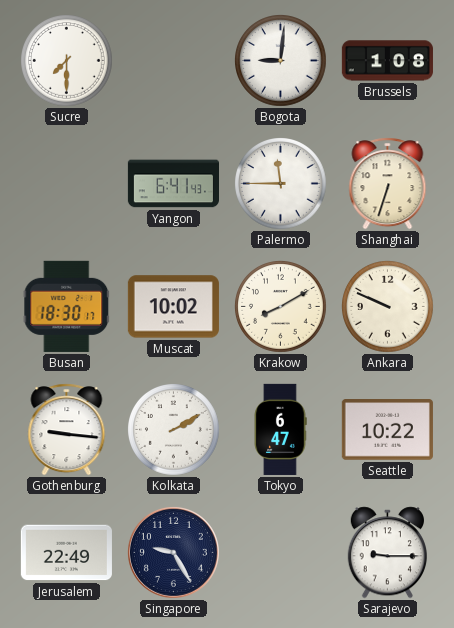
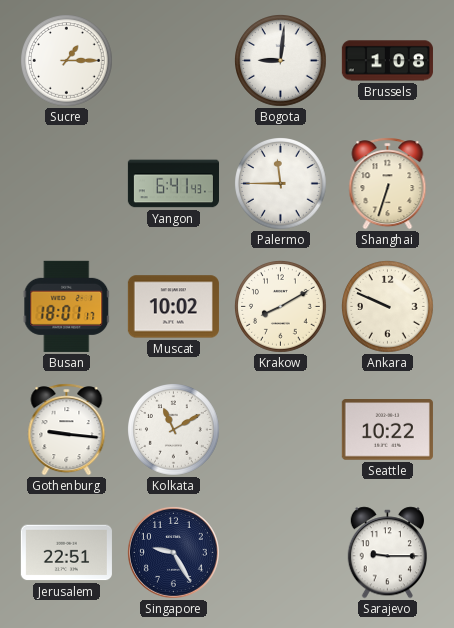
Sucre: 7:30 -> 1:15 (67, 61)
Busan: 18:30 -> 18:01 (67, 306)
Kolkata: 2:10 -> 11:10 (174, 430)
Tokyo: 6:47 -> none (280, 429)
Jerusalem: 22:49 -> 22:51 (66, 553)
